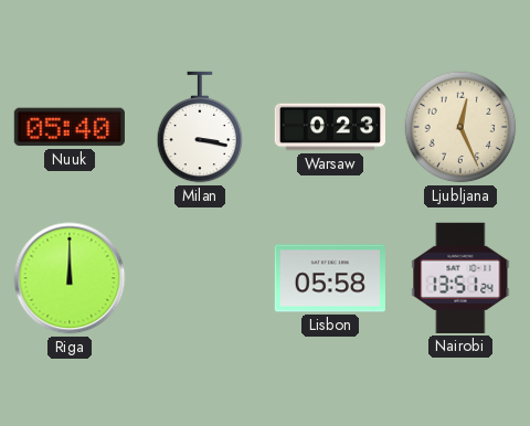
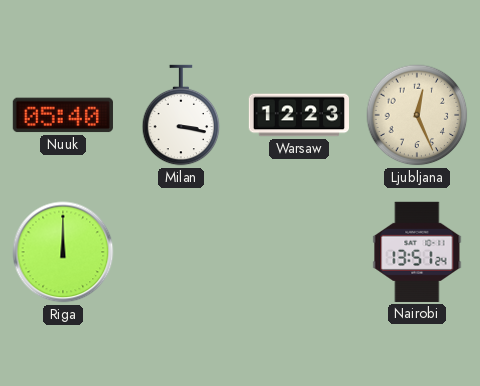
Warsaw: 0:23 -> 12:23 (299, 115)
Lisbon: 05:58 -> none (330, 278)
